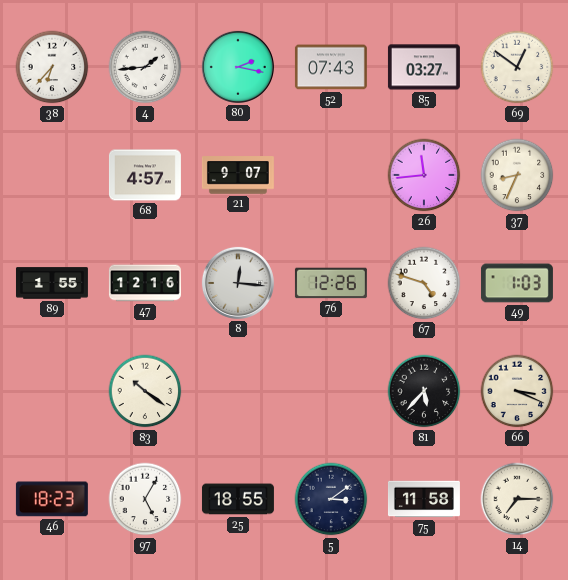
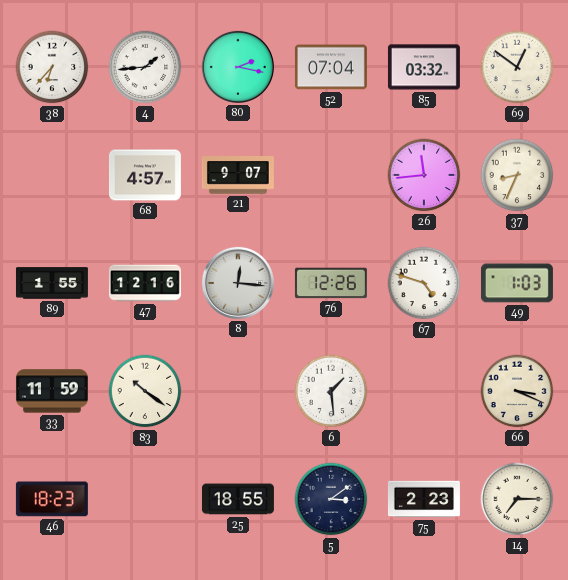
52: 07:43 -> 07:04 (331, 67)
85: 03:27 -> 03:32 (424, 67)
33: none -> 11:59 (52, 391)
6: none -> 1:29 (331, 391)
81: 5:37 -> none (424, 391)
97: 5:05 -> none (145, 499)
75: 11:58 -> 2:23 (424, 499)
